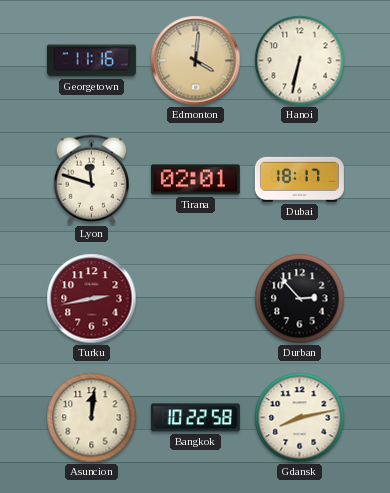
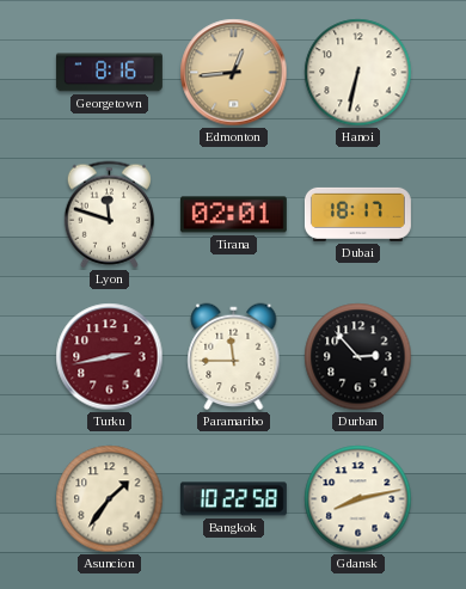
Georgetown: 11:16 -> 8:16 (109, 73)
Edmonton: 4:01 -> 12:44 (234, 73)
Paramaribo: none -> 11:45 (234, 357)
Asuncion: 12:01 -> 1:36 (110, 499)
